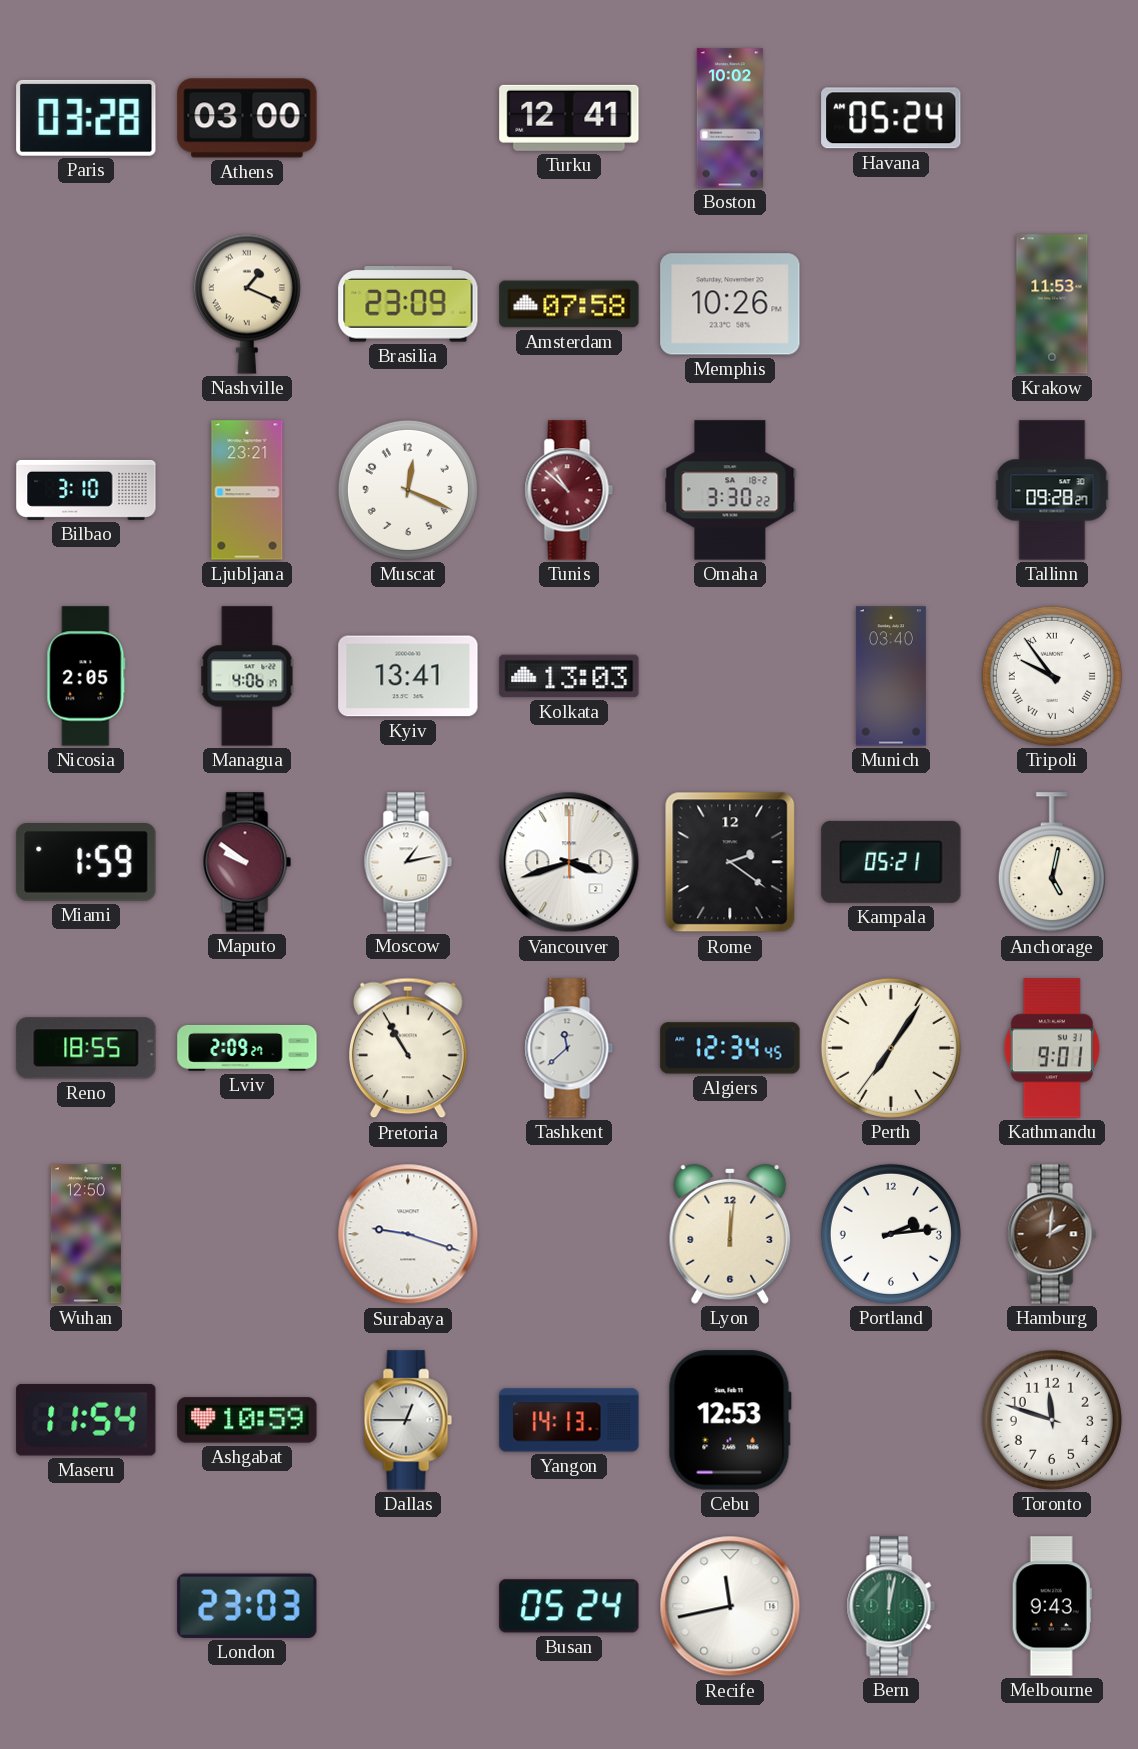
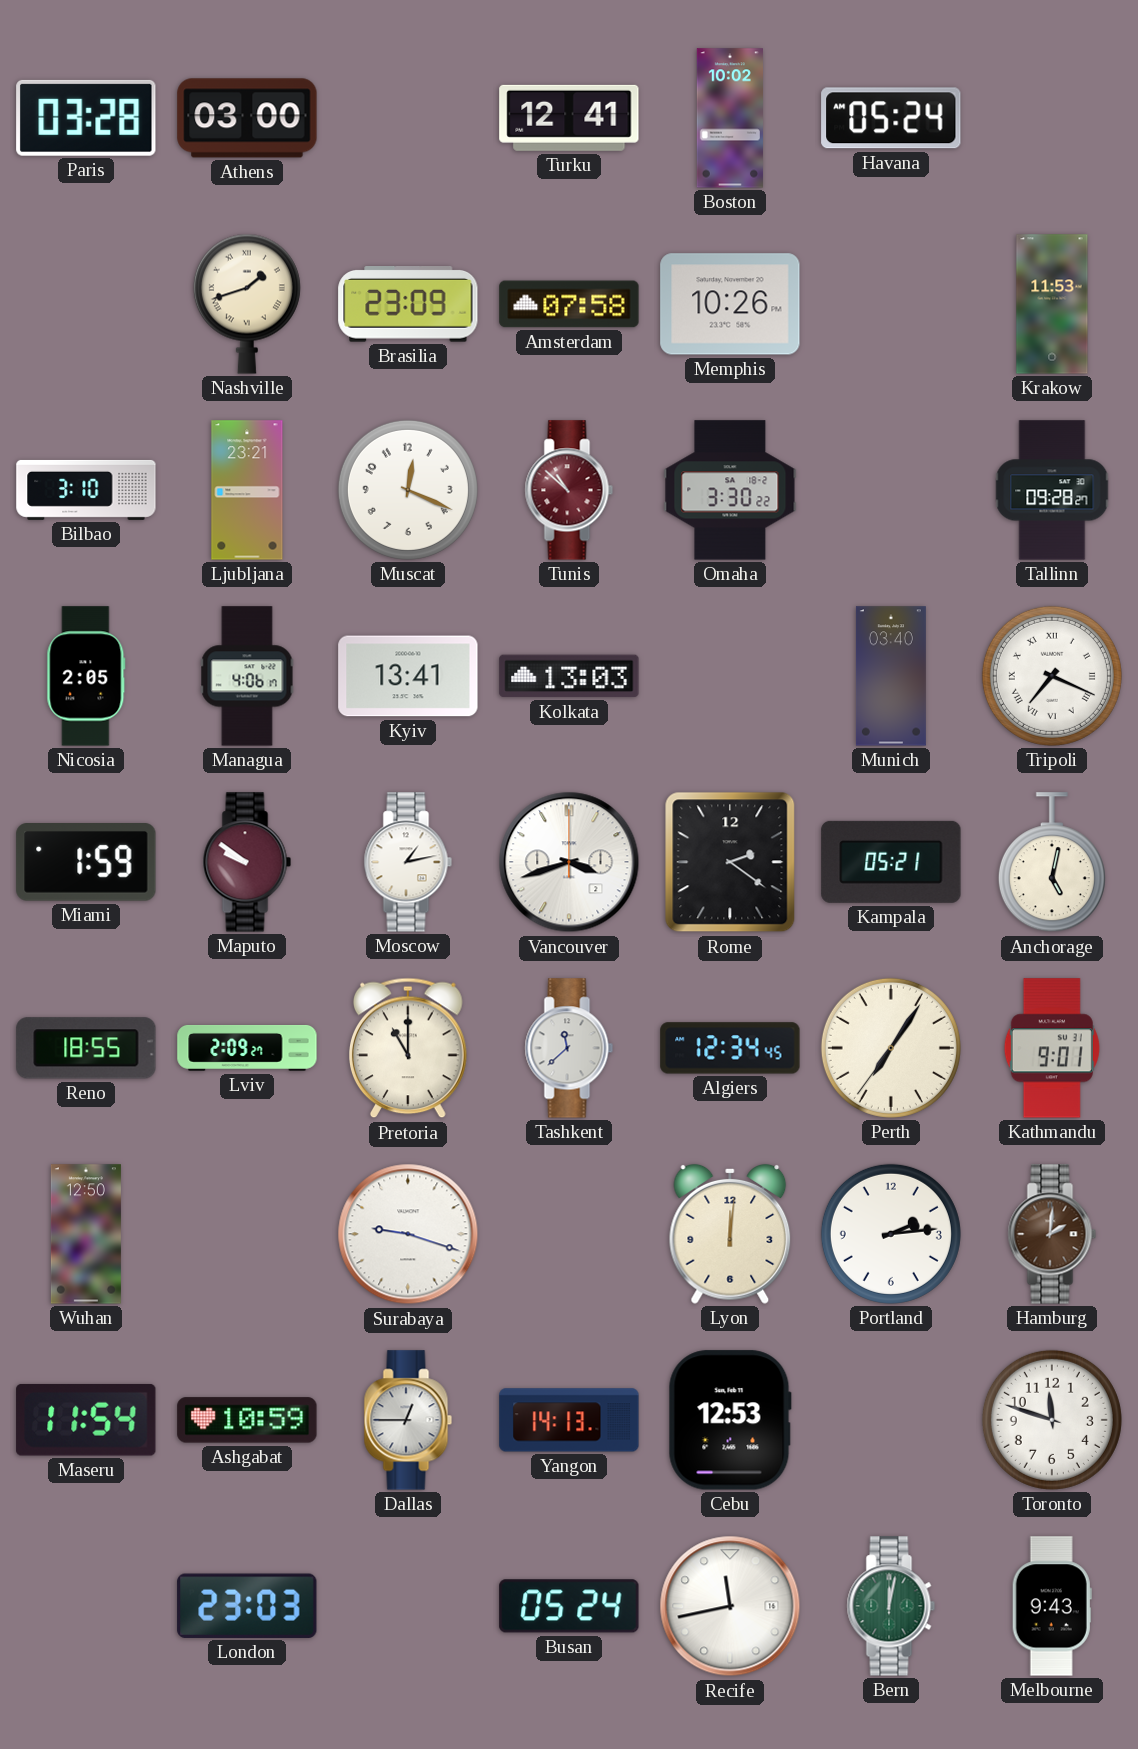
Nashville: 1:19 -> 1:42 (247, 304)
Tripoli: 9:54 -> 7:19 (1052, 676)
Pretoria: 10:55 -> 11:00 (409, 1048)
